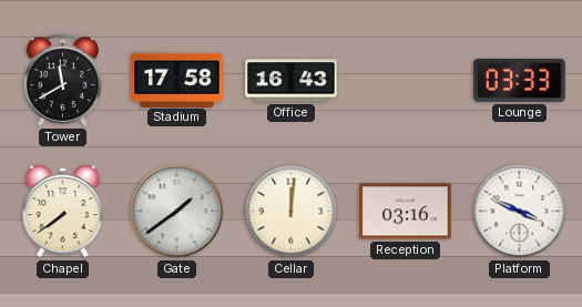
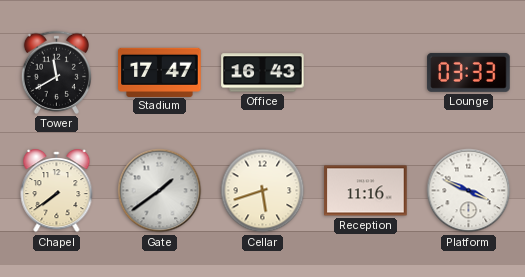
Stadium: 17:58 -> 17:47 (160, 72)
Cellar: 12:01 -> 5:42 (263, 191)
Reception: 03:16 -> 11:16 (366, 191)
